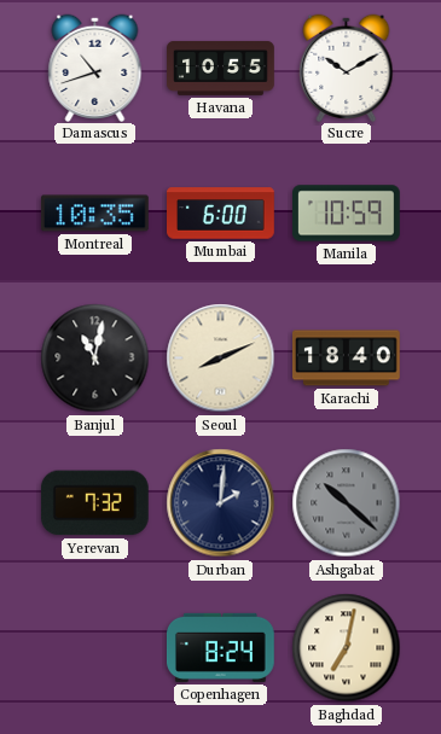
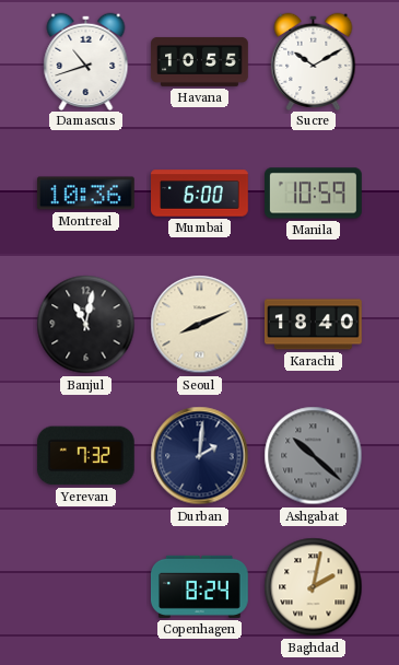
Montreal: 10:35 -> 10:36 (85, 194)
Baghdad: 7:02 -> 2:02 (314, 587)
